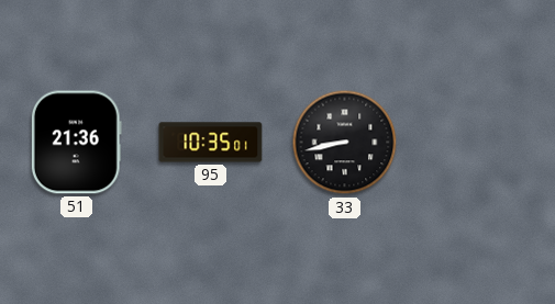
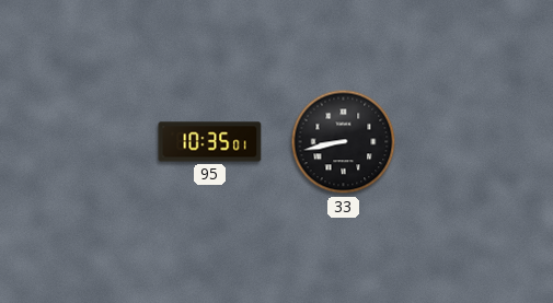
51: 21:36 -> none (76, 143)
